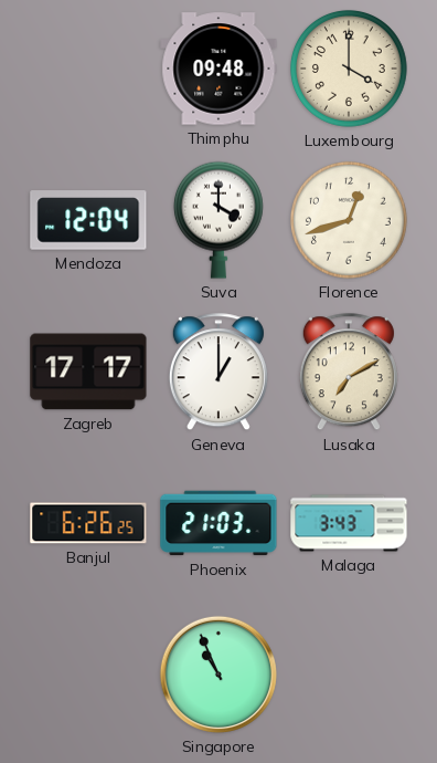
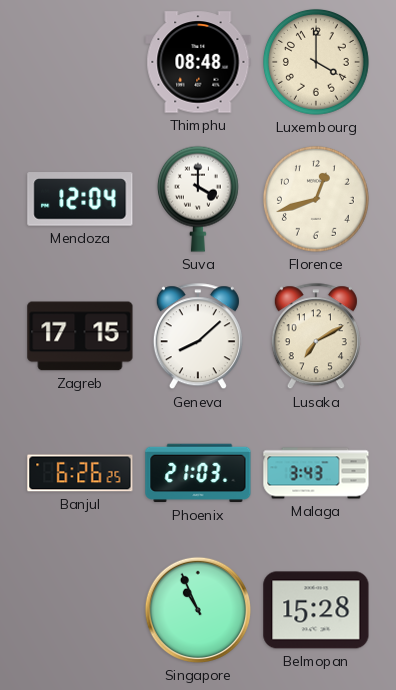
Thimphu: 09:48 -> 08:48 (198, 62)
Zagreb: 17:17 -> 17:15 (80, 336)
Geneva: 1:00 -> 8:08 (198, 337)
Belmopan: none -> 15:28 (316, 610)
